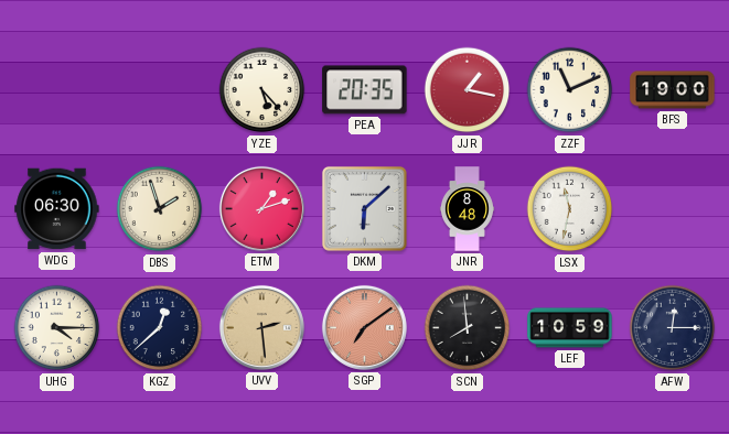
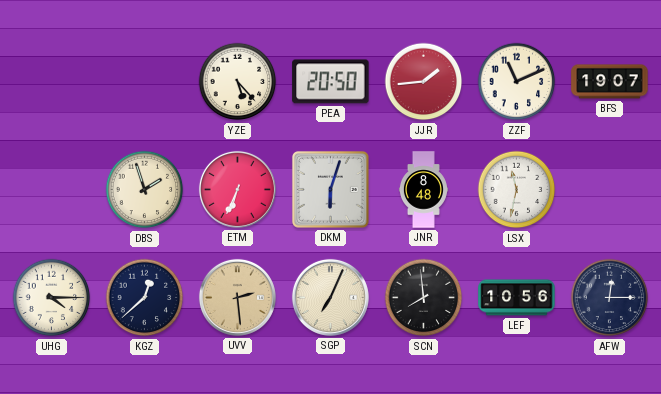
PEA: 20:35 -> 20:50 (331, 82)
JJR: 1:17 -> 1:44 (424, 82)
BFS: 19:00 -> 19:07 (610, 82)
WDG: 06:30 -> none (57, 209)
ETM: 1:12 -> 6:34 (237, 189)
DKM: 6:08 -> 6:03 (331, 190)
SGP: 7:09 -> 7:04 (330, 297)
SGP dial: salmon -> cream (330, 297)
LEF: 10:59 -> 10:56 (517, 298)
